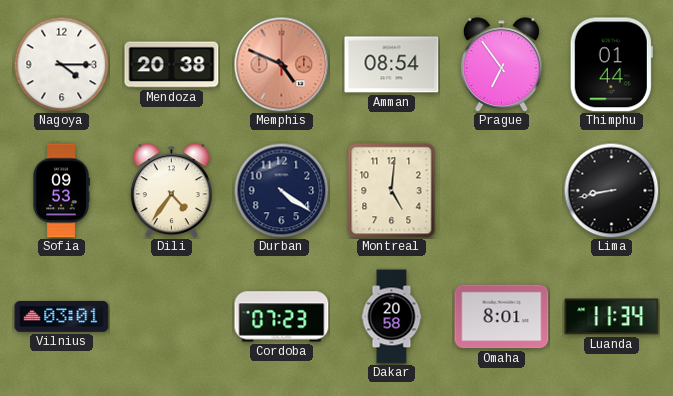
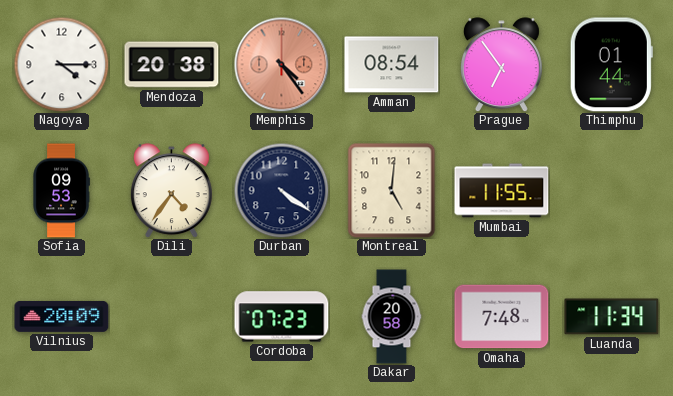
Memphis: 4:49 -> 4:24 (281, 64)
Mumbai: none -> 11:55 (502, 191)
Lima: 8:43 -> none (611, 190)
Vilnius: 03:01 -> 20:09 (62, 316)
Omaha: 8:01 -> 7:48 (502, 317)
